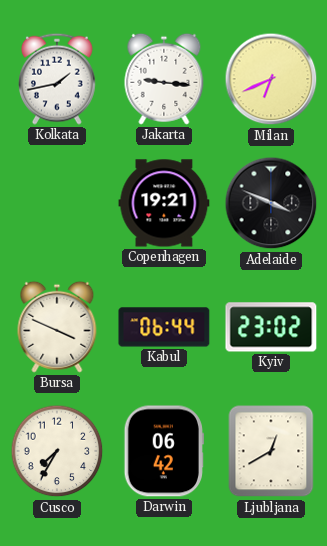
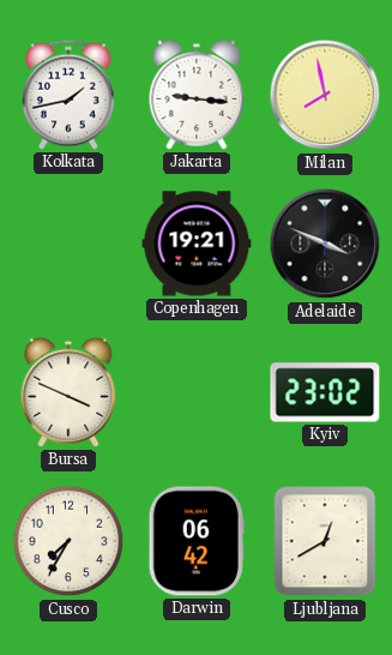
Milan: 6:41 -> 7:58 (325, 95)
Kabul: 06:44 -> none (164, 327)
